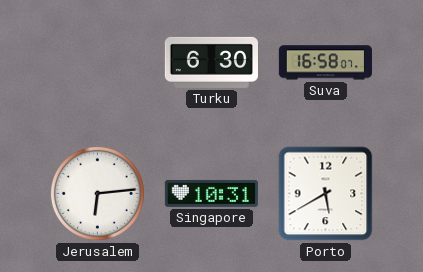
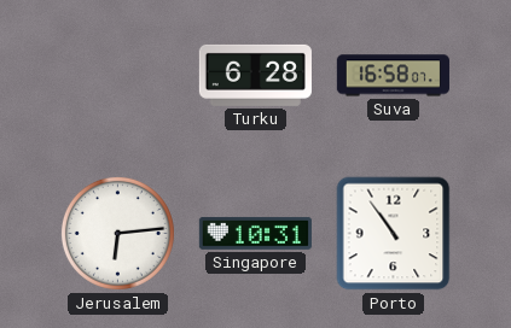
Turku: 6:30 -> 6:28 (255, 75)
Porto: 5:40 -> 10:54 (394, 234)
